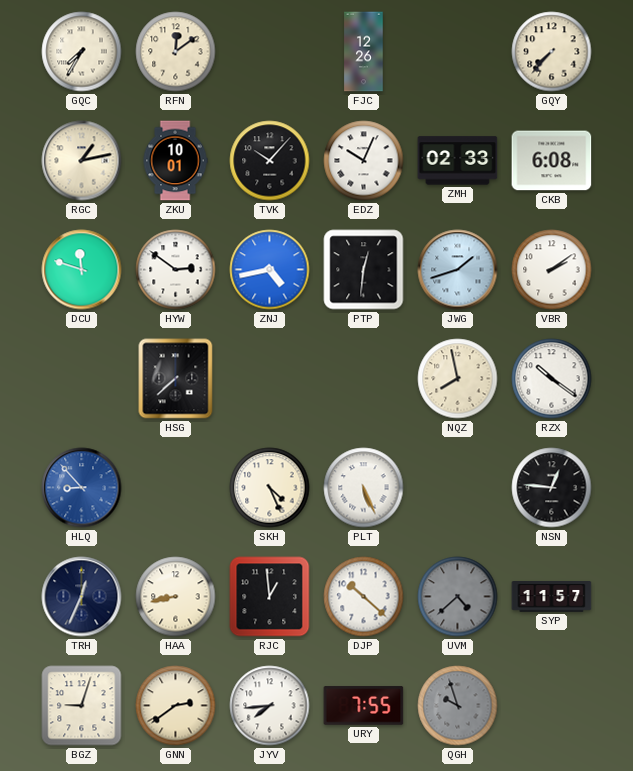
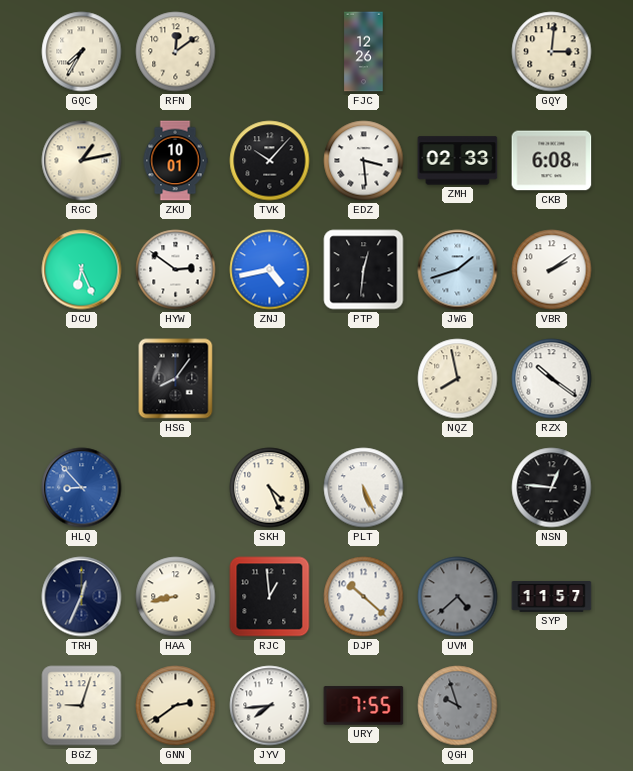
GQY: 7:37 -> 3:01 (552, 52)
EDZ: 10:04 -> 3:29 (364, 161)
DCU: 11:48 -> 6:26 (82, 270)
HSG: 7:38 -> 8:06 (176, 379)
